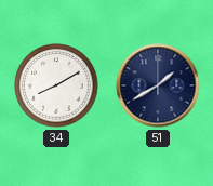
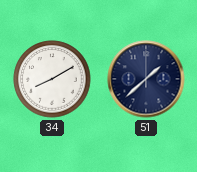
51: 1:40 -> 1:38 (146, 79)
